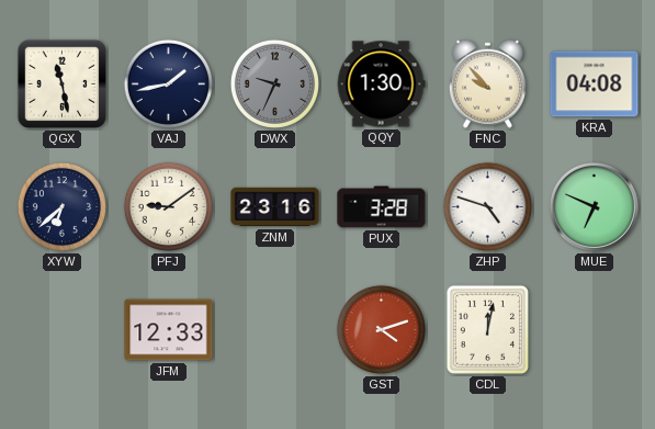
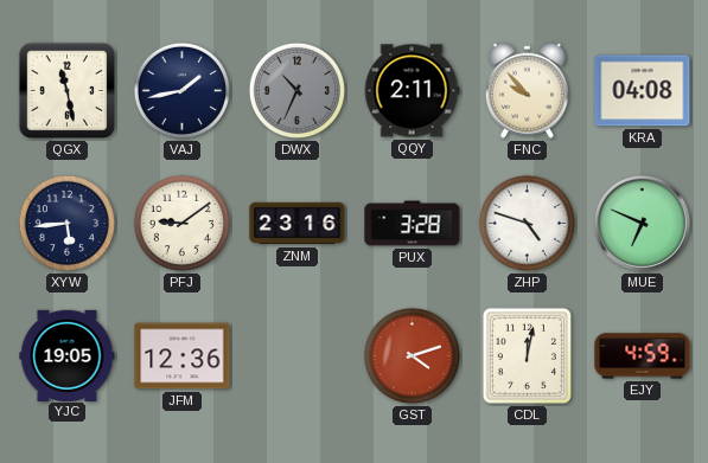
DWX: 9:34 -> 10:34 (296, 90)
QQY: 1:30 -> 2:11 (412, 91)
XYW: 6:38 -> 5:44 (66, 223)
YJC: none -> 19:05 (68, 355)
JFM: 12:33 -> 12:36 (183, 356)
EJY: none -> 4:59 (643, 356)
